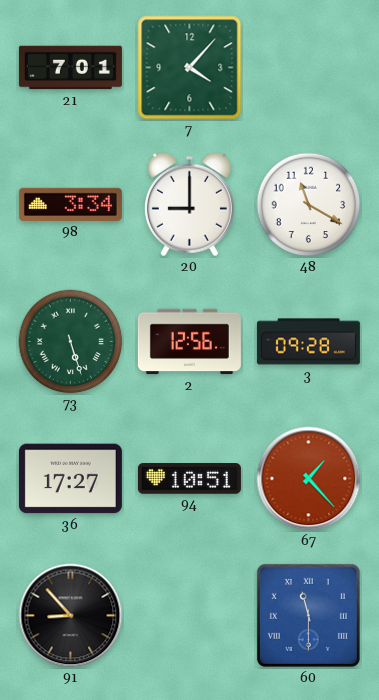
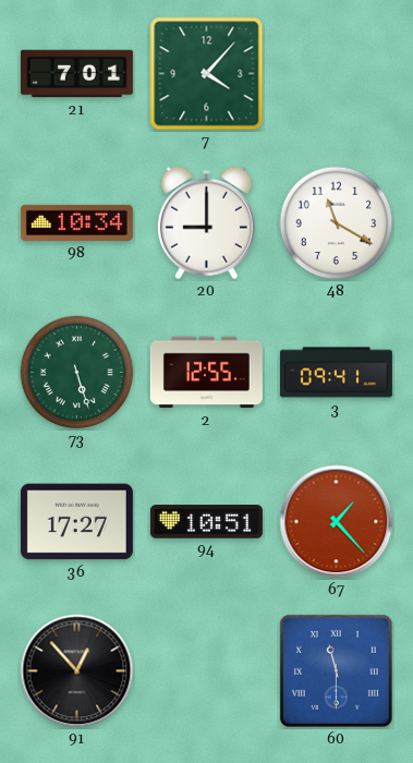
98: 3:34 -> 10:34 (76, 222)
2: 12:56 -> 12:55 (206, 373)
3: 09:28 -> 09:41 (336, 373)
91: 8:53 -> 12:53 (77, 671)
